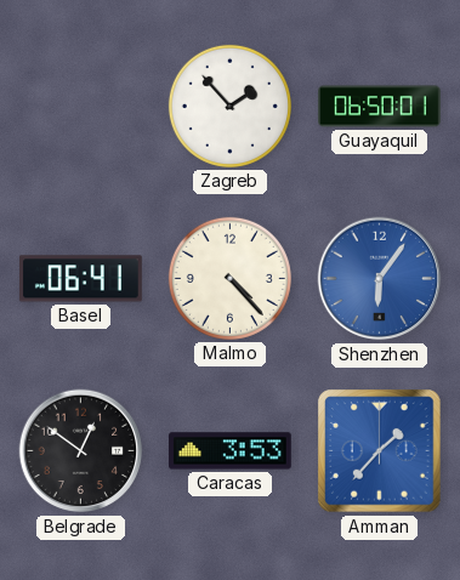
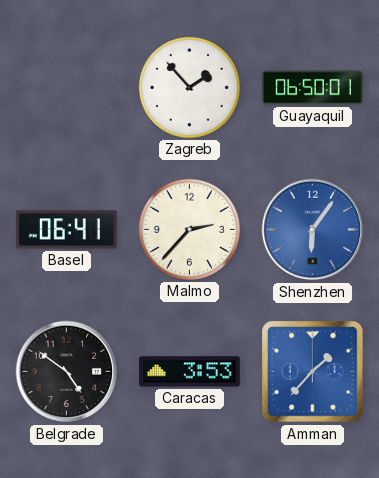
Malmo: 4:23 -> 2:37 (189, 229)
Belgrade: 12:51 -> 4:51 (67, 372)
